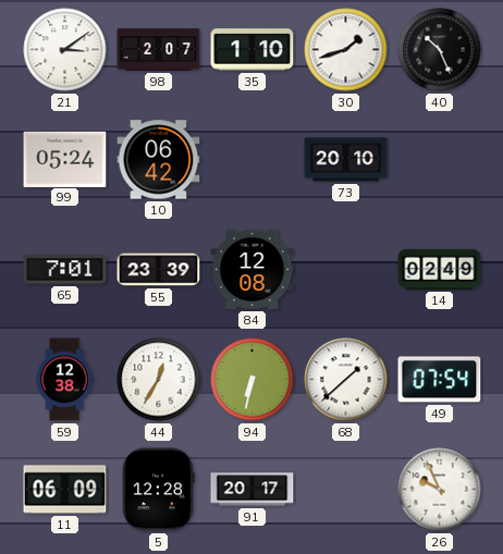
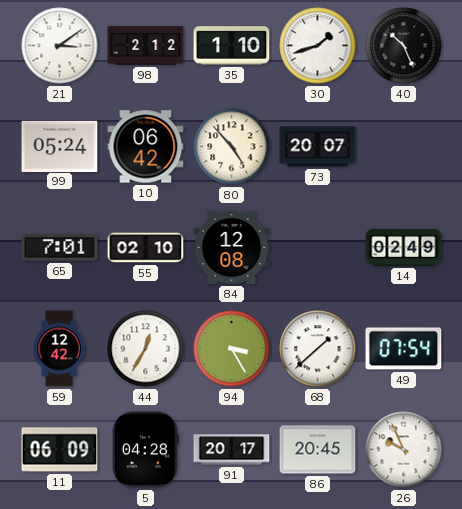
98: 2:07 -> 2:12 (146, 46)
80: none -> 4:53 (232, 147)
73: 20:10 -> 20:07 (318, 147)
55: 23:39 -> 02:10 (146, 248)
59: 12:38 -> 12:42 (59, 349)
94: 6:32 -> 3:25 (232, 349)
5: 12:28 -> 04:28 (146, 450)
86: none -> 20:45 (318, 450)
